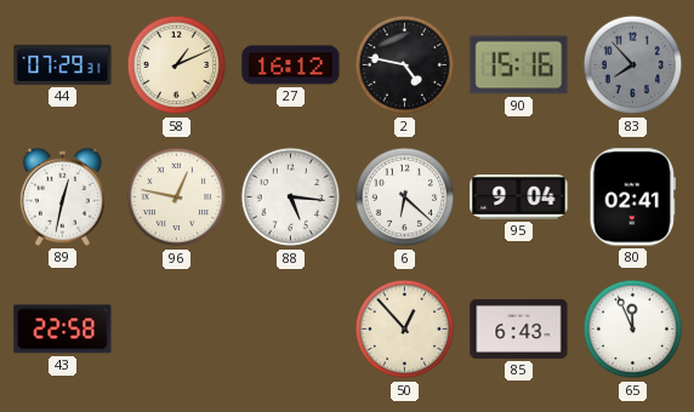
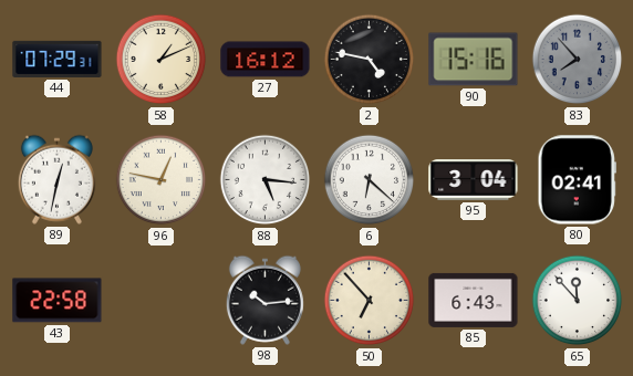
95: 9:04 -> 3:04 (474, 180)
98: none -> 10:14 (264, 300)
50: 12:53 -> 6:53 (370, 301)
65: 11:56 -> 11:53 (578, 301)
